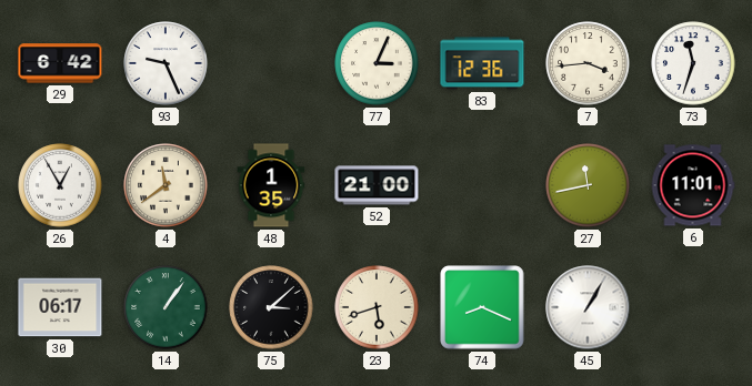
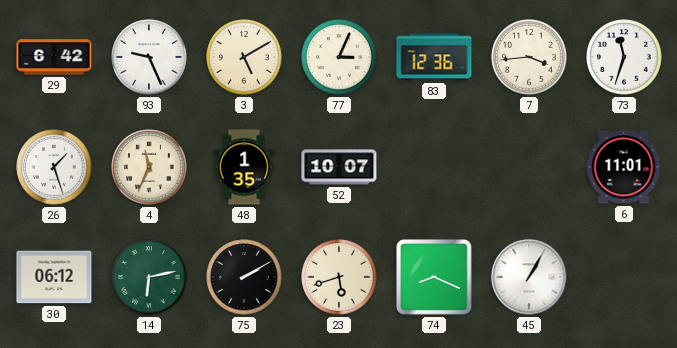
3: none -> 5:10 (244, 57)
26: 12:55 -> 1:27 (54, 167)
4: 11:39 -> 11:34 (149, 167)
52: 21:00 -> 10:07 (339, 167)
27: 11:43 -> none (588, 185)
30: 06:17 -> 06:12 (54, 277)
14: 1:06 -> 6:13 (149, 277)
75: 3:08 -> 2:10 (244, 277)
